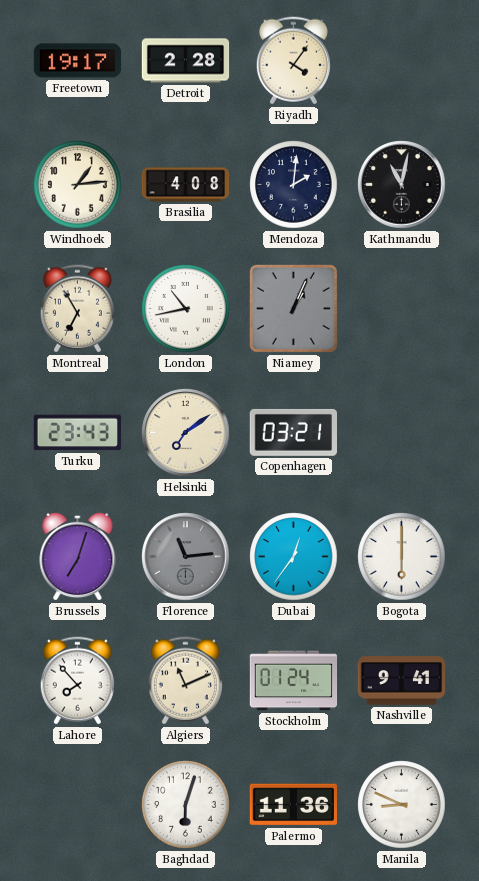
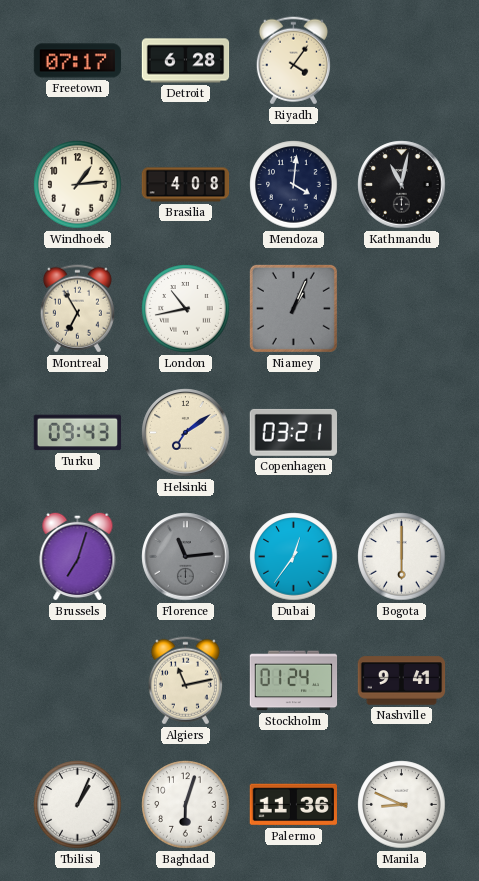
Freetown: 19:17 -> 07:17 (78, 61)
Detroit: 2:28 -> 6:28 (186, 61)
Mendoza: 2:01 -> 4:01 (294, 185)
Turku: 23:43 -> 09:43 (78, 433)
Lahore: 7:53 -> none (77, 681)
Algiers: 11:11 -> 11:13 (185, 681)
Tbilisi: none -> 1:04 (78, 805)
